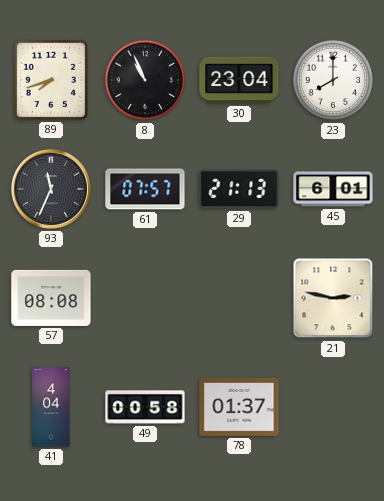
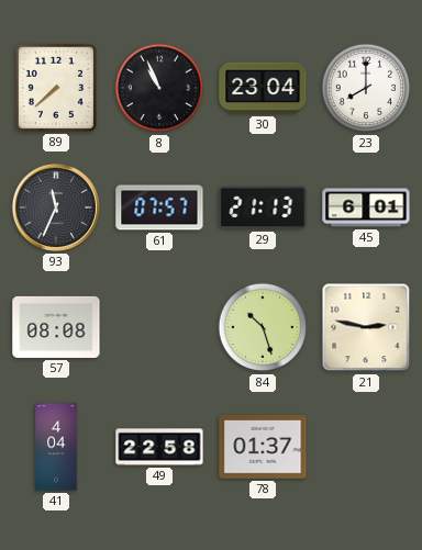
89: 7:42 -> 7:38 (56, 88)
84: none -> 10:27 (263, 327)
49: 00:58 -> 22:58 (159, 447)
